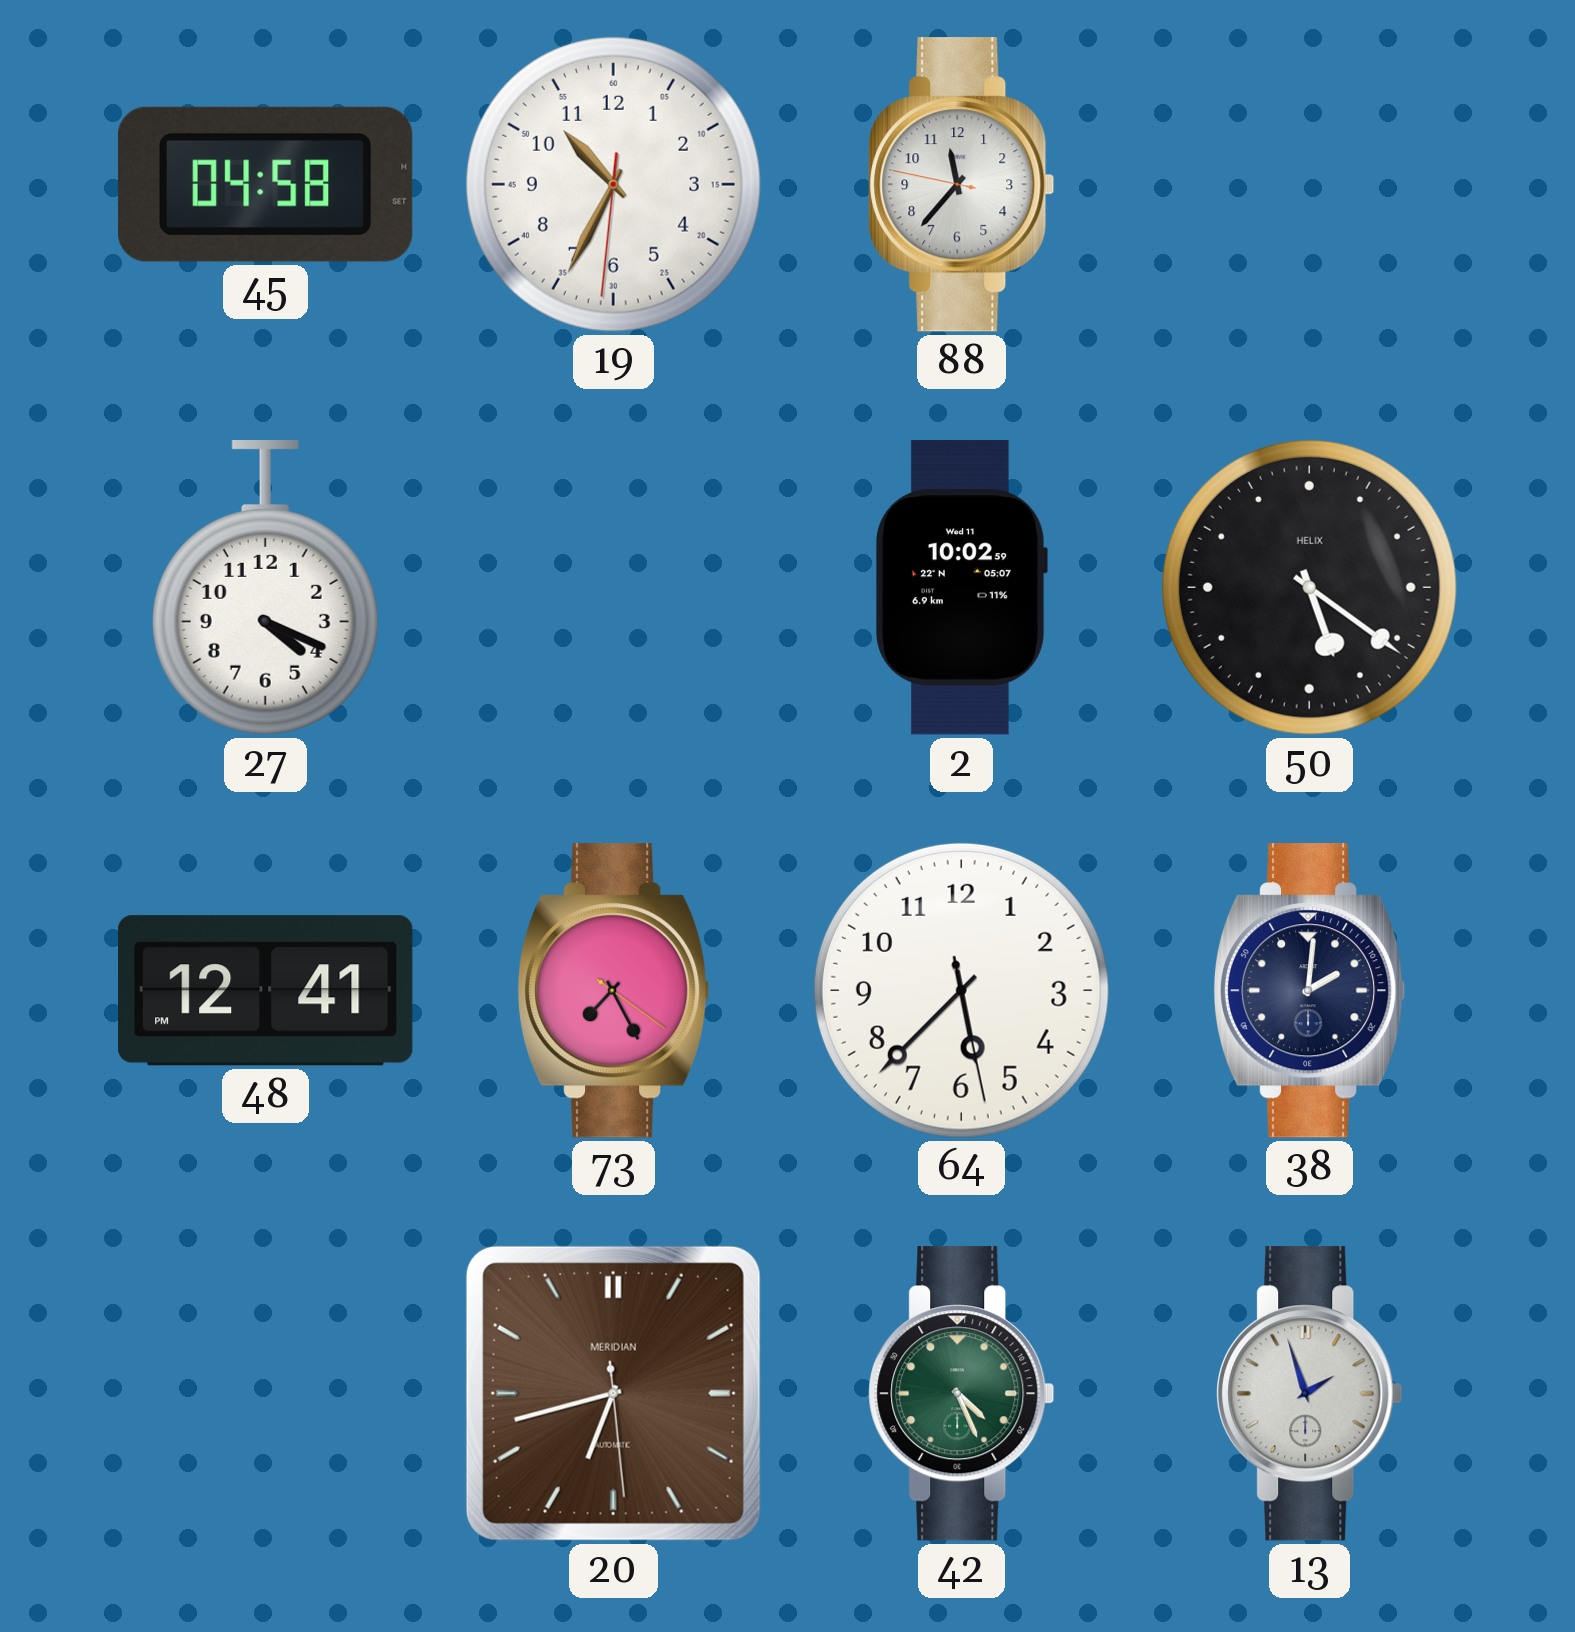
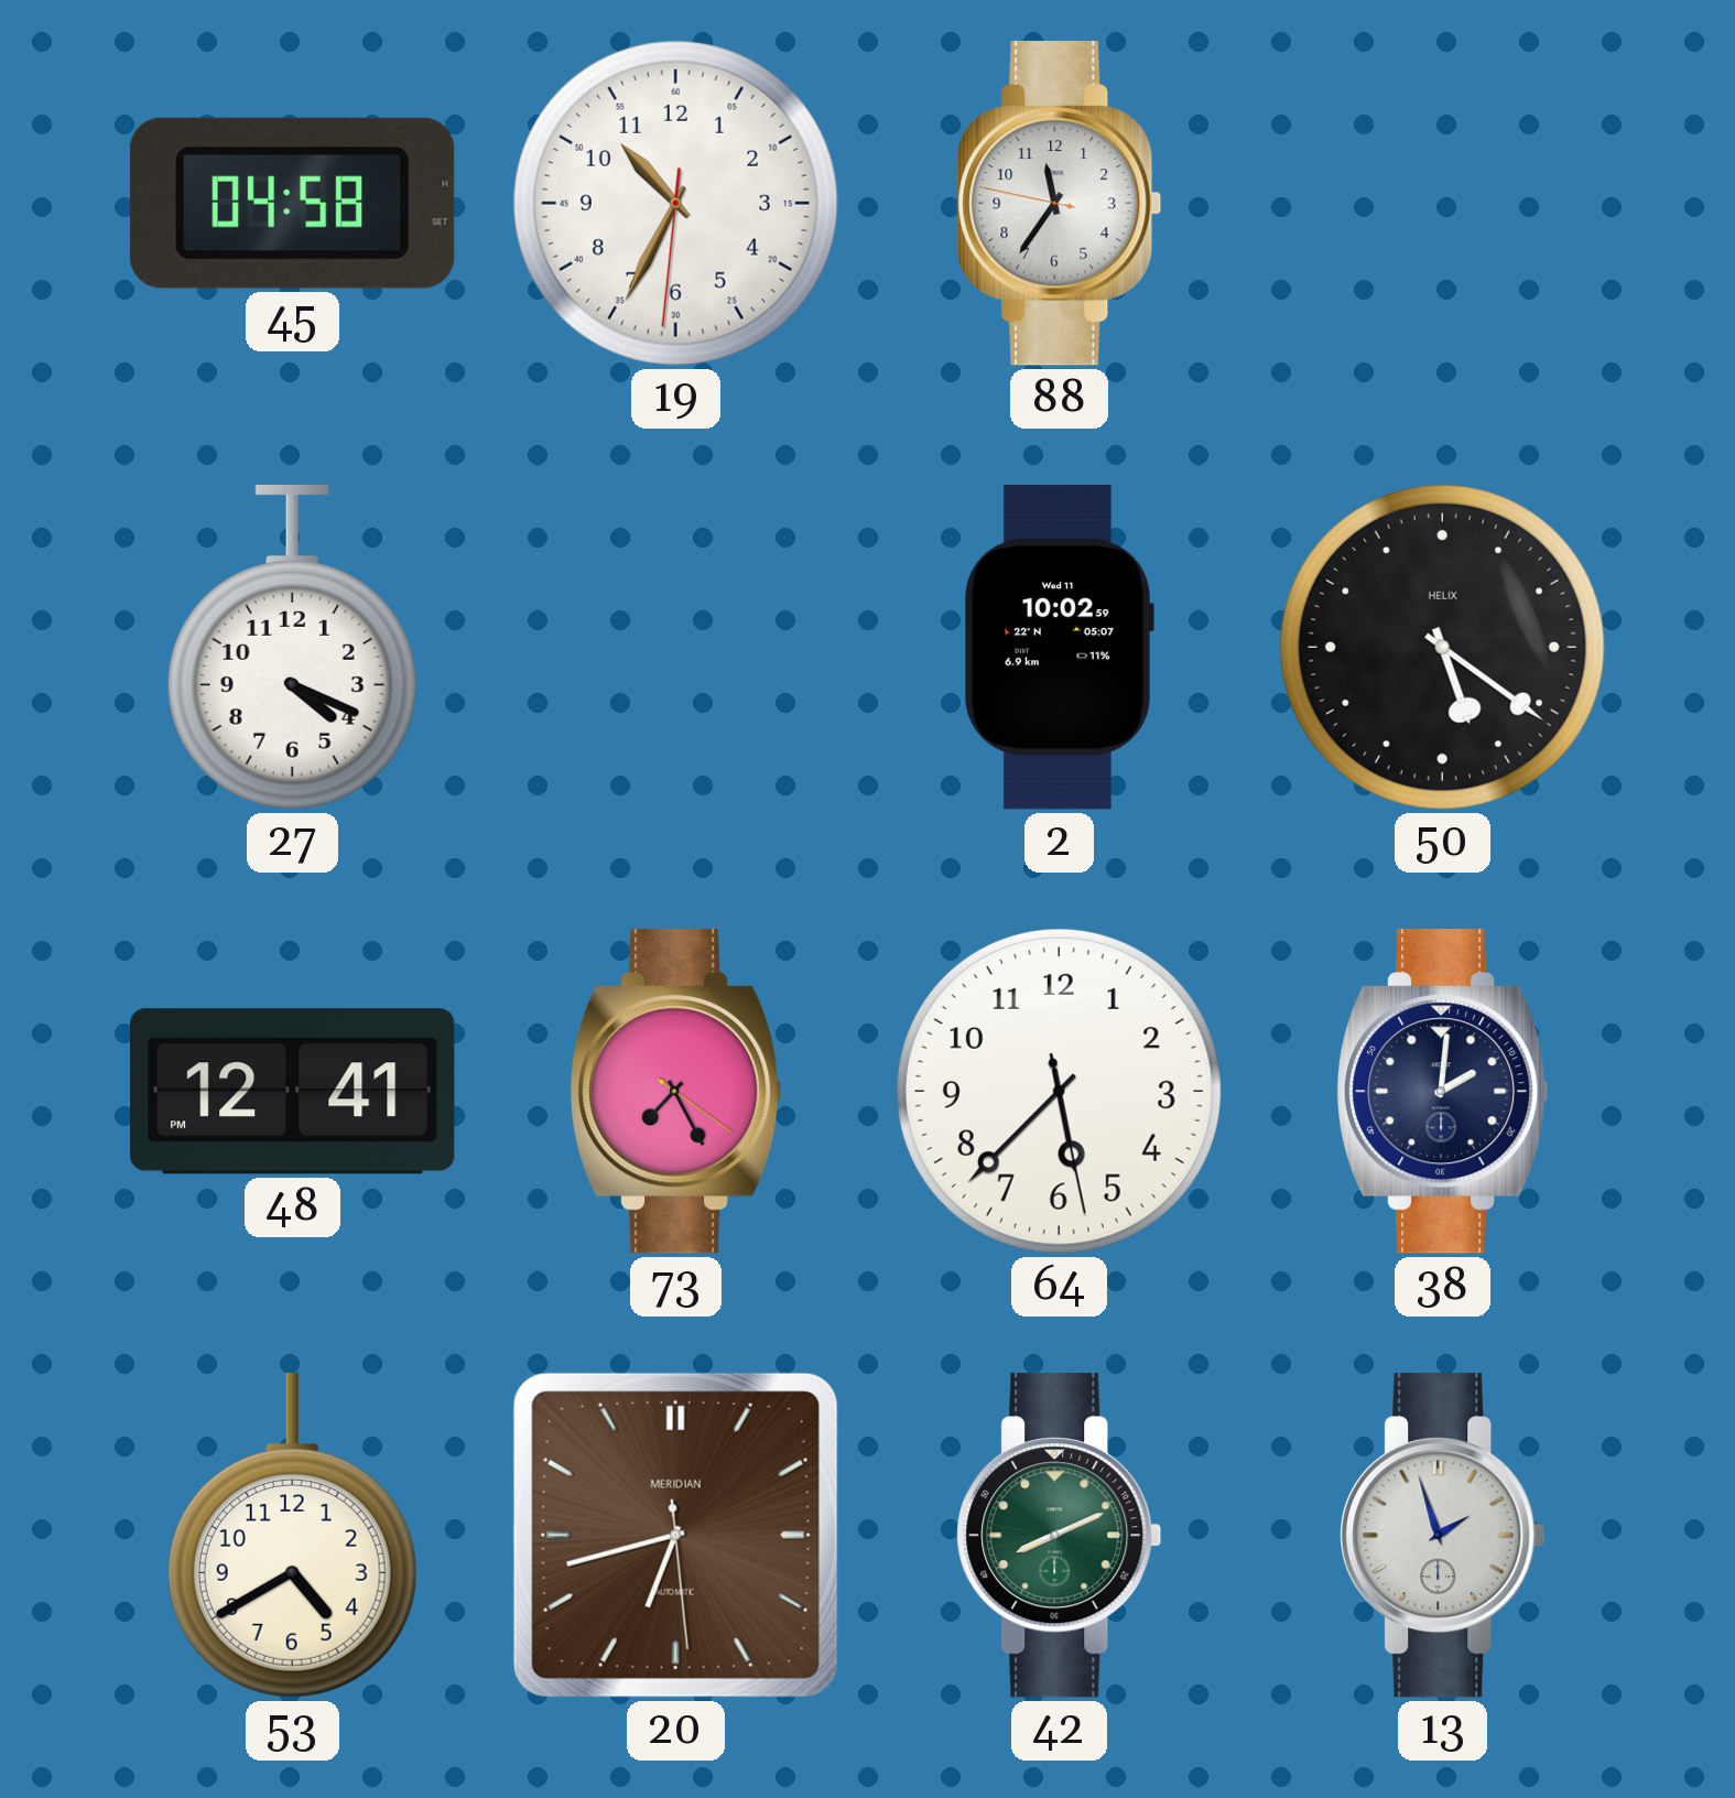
88: 11:36 -> 11:35 (1060, 204)
53: none -> 4:40 (292, 1536)
42: 4:26 -> 8:11 (1060, 1536)
